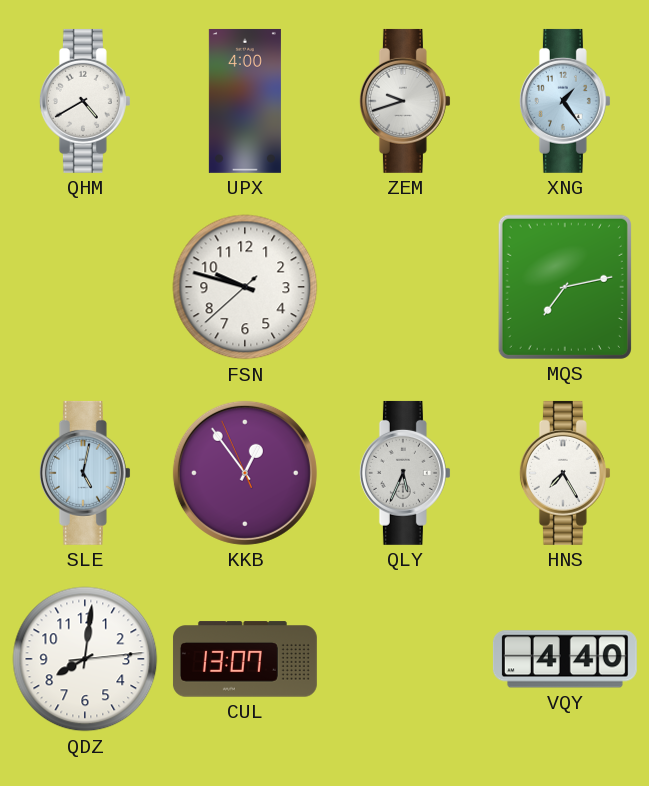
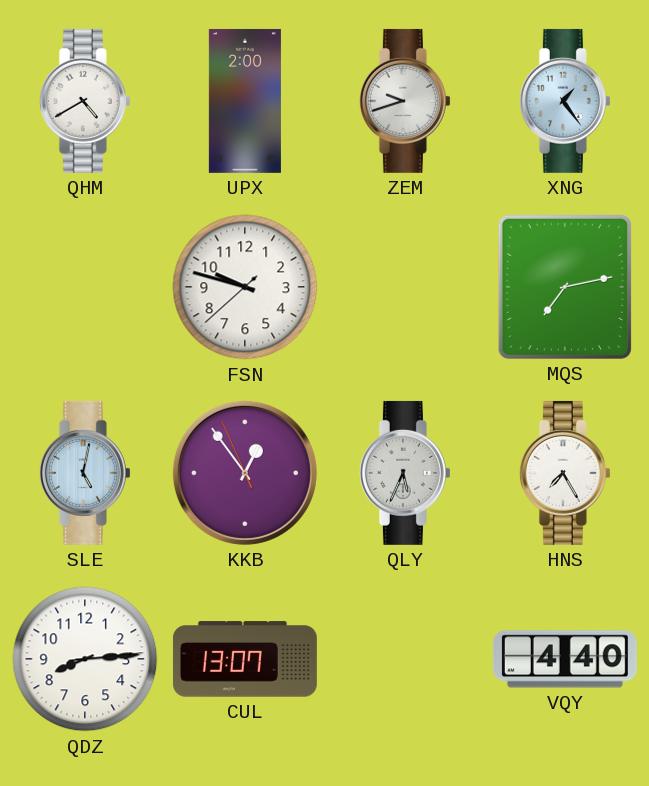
UPX: 4:00 -> 2:00 (245, 101)
QDZ: 8:01 -> 8:14 (85, 659)
